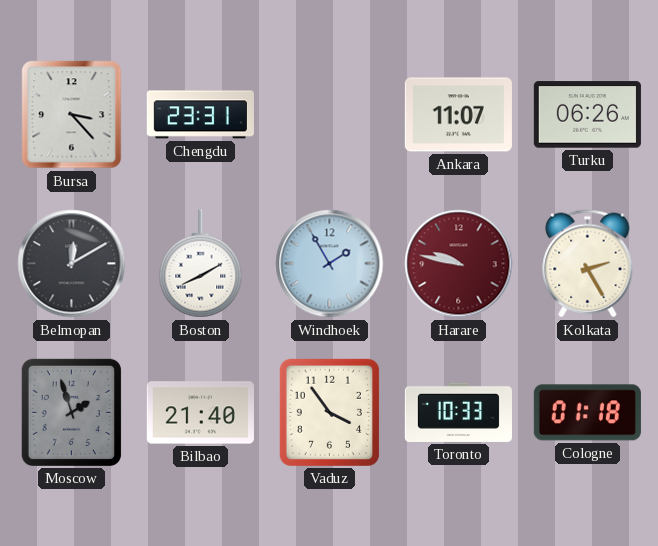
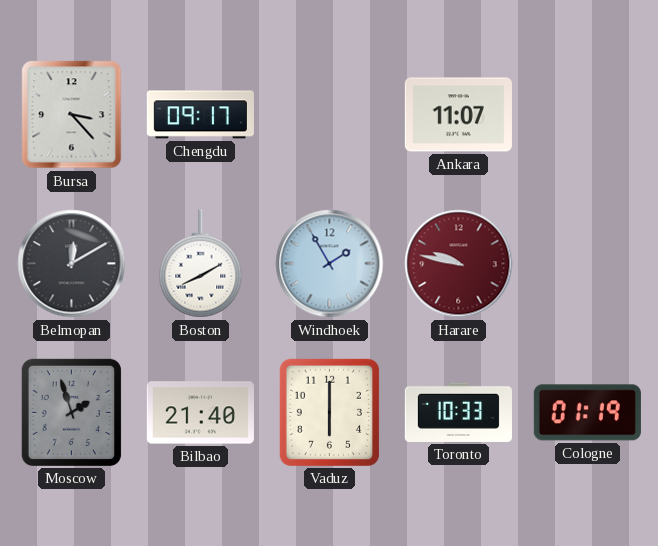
Chengdu: 23:31 -> 09:17 (200, 115)
Turku: 06:26 -> none (587, 115)
Kolkata: 2:25 -> none (588, 264)
Vaduz: 3:54 -> 6:00 (329, 412)
Cologne: 01:18 -> 01:19 (587, 413)
